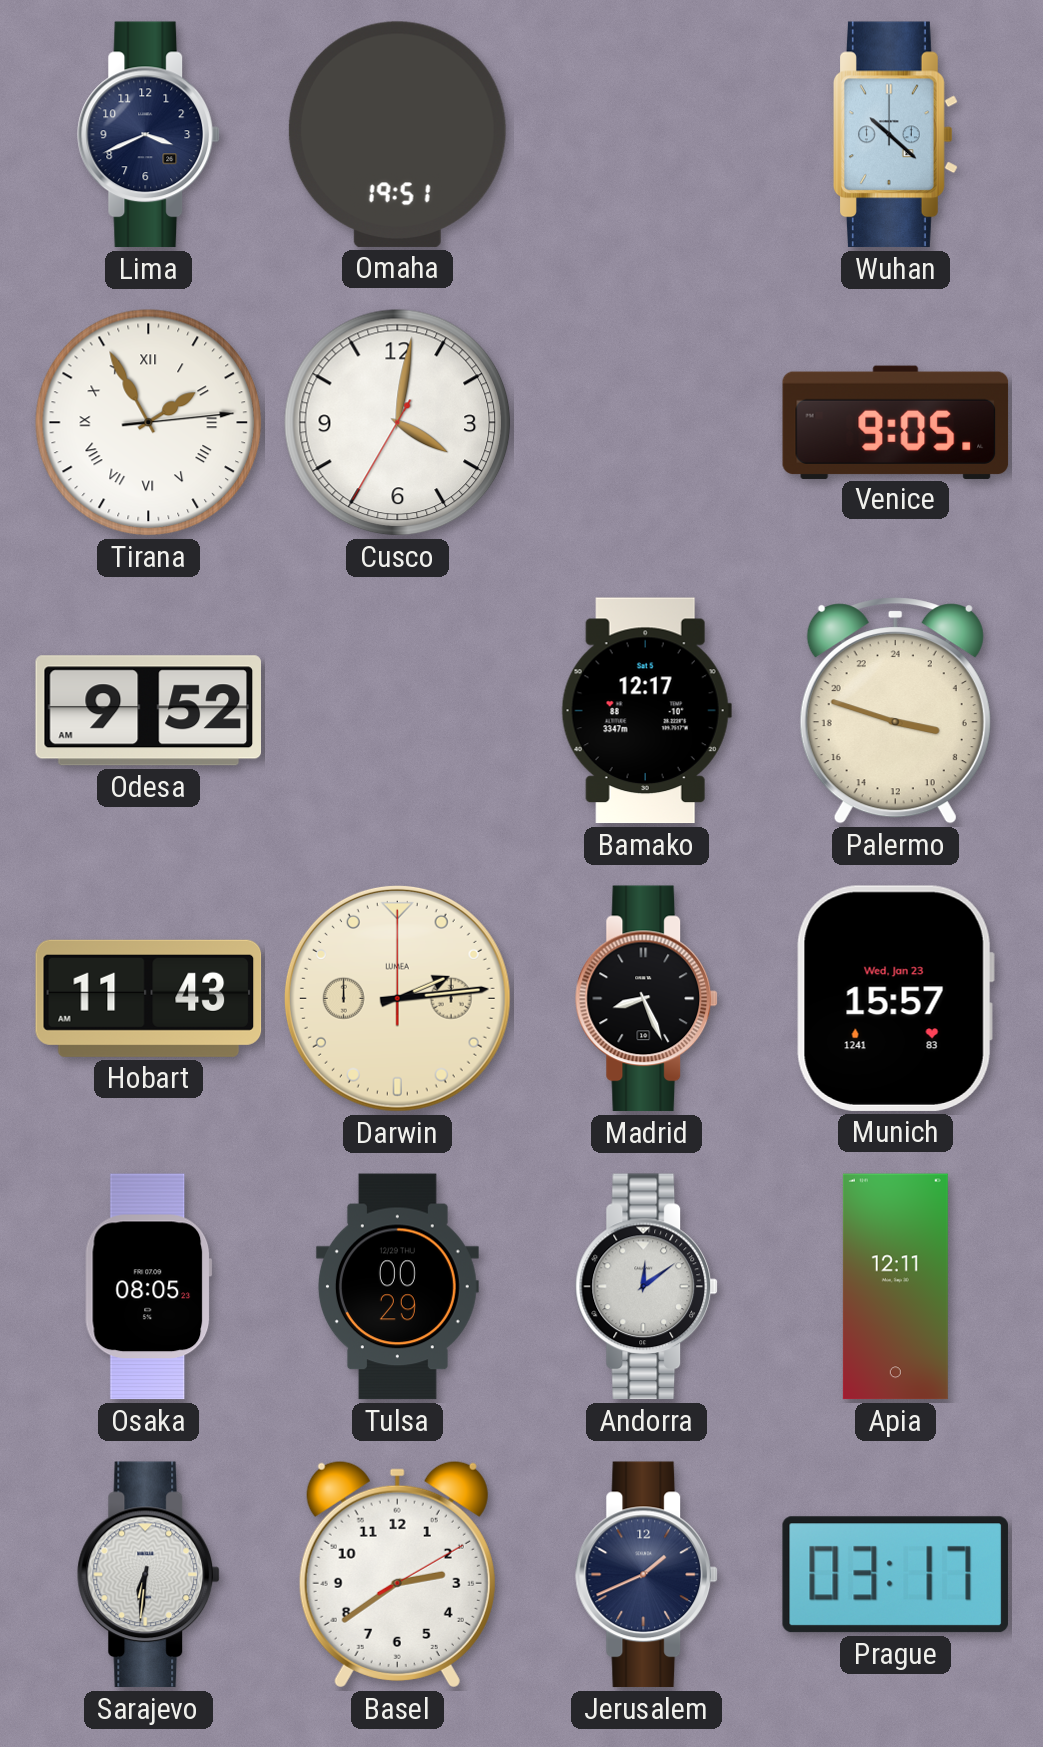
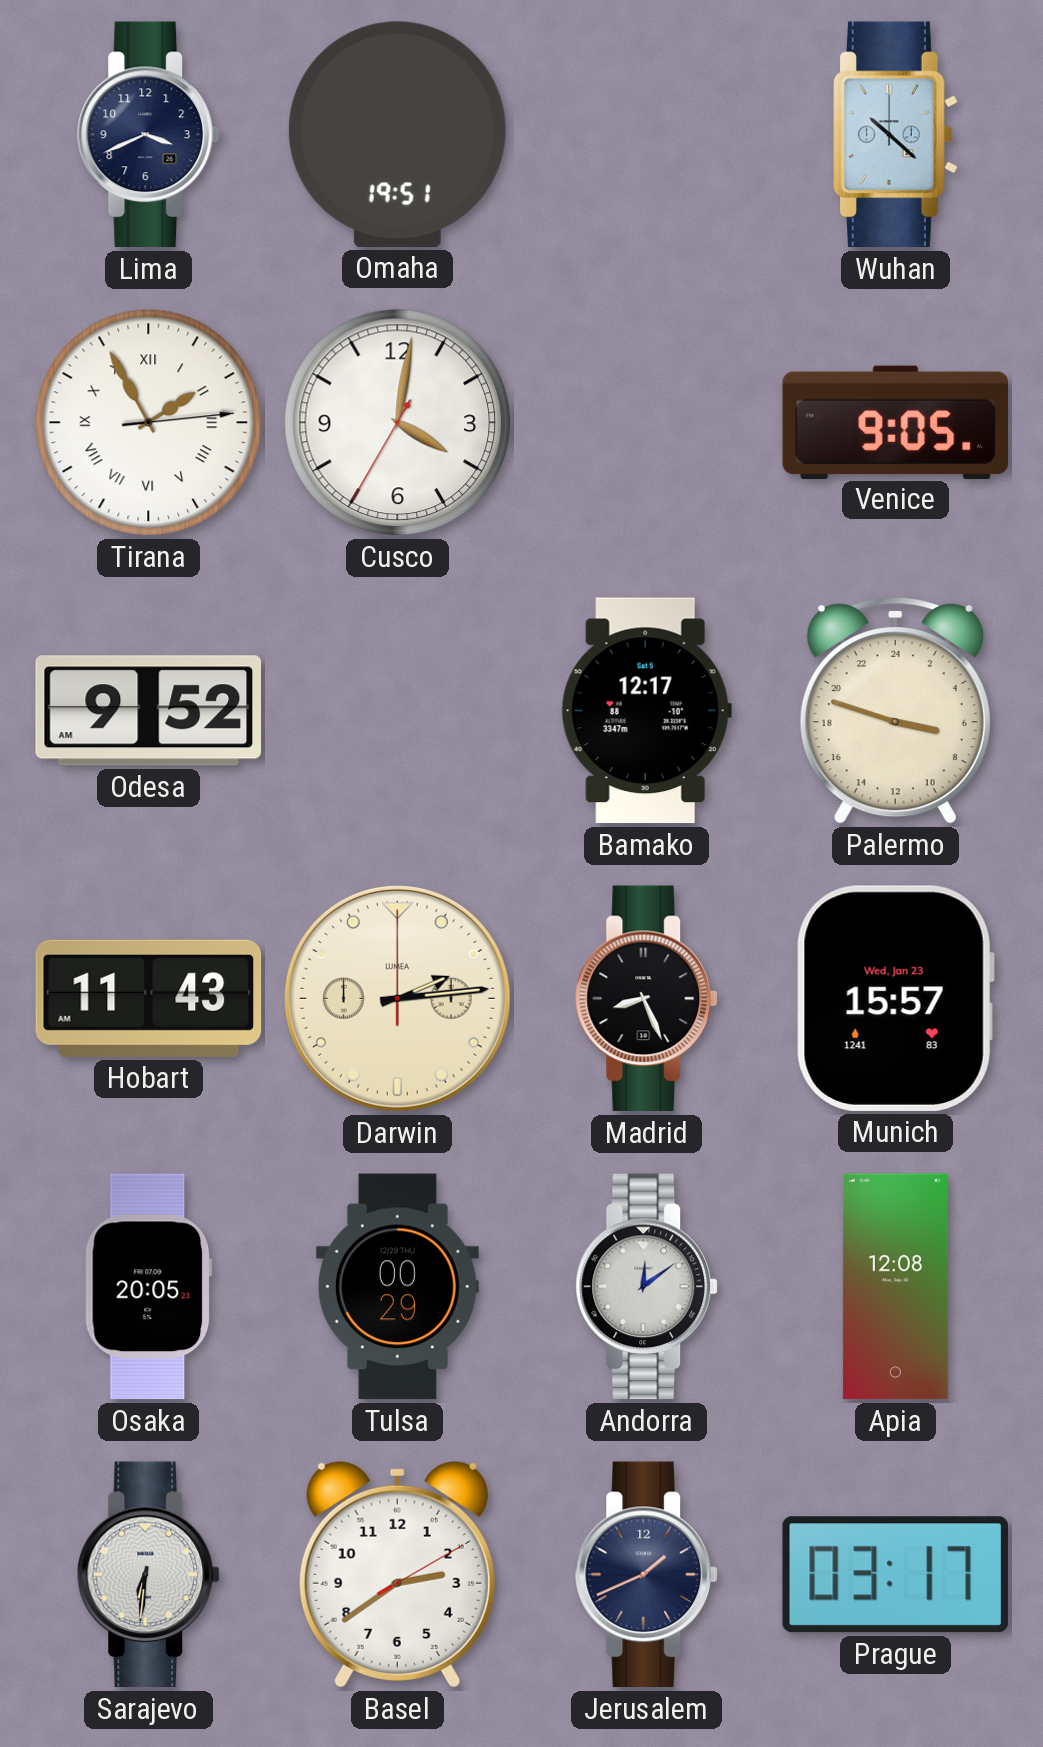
Osaka: 08:05 -> 20:05 (149, 1287)
Apia: 12:11 -> 12:08 (895, 1287)
